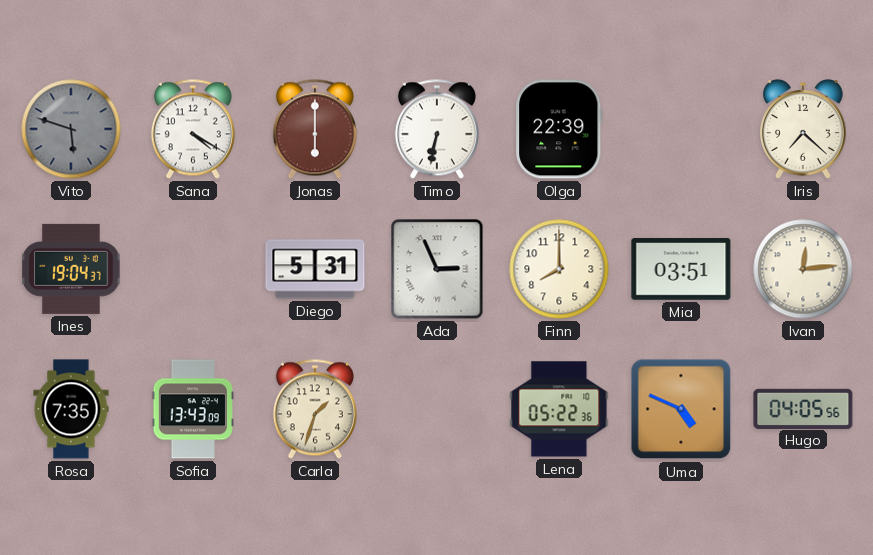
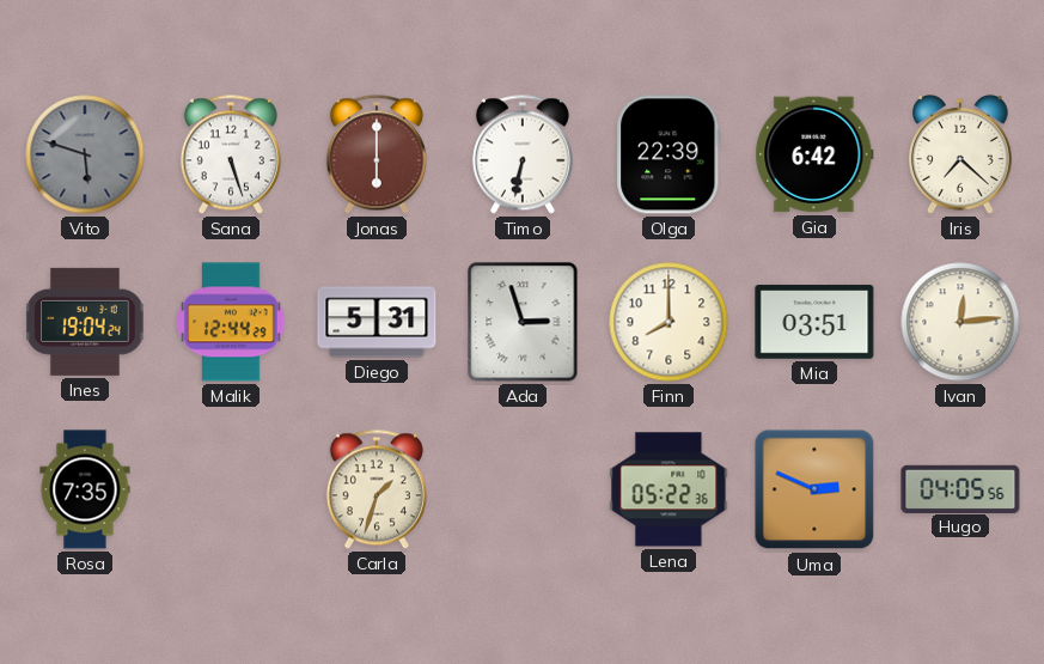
Sana: 4:20 -> 5:27 (231, 154)
Gia: none -> 6:42 (814, 154)
Ines: 19:04:37 -> 19:04:24 (85, 322)
Malik: none -> 12:44 (231, 322)
Ada: 2:56 -> 2:57 (523, 322)
Sofia: 13:43 -> none (192, 409)
Uma: 4:49 -> 2:49 (814, 489)
